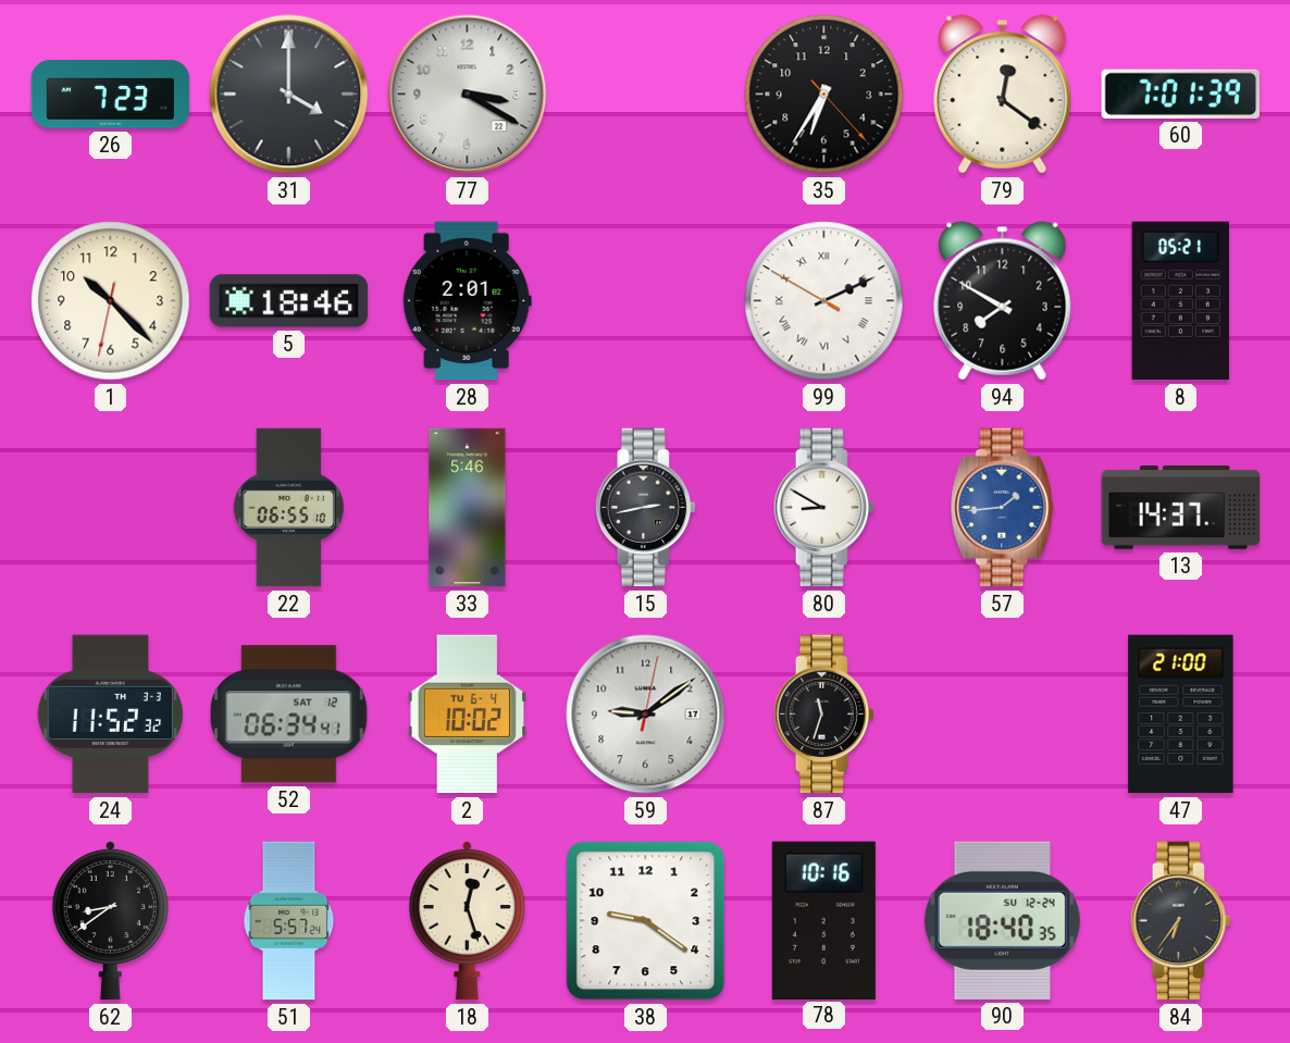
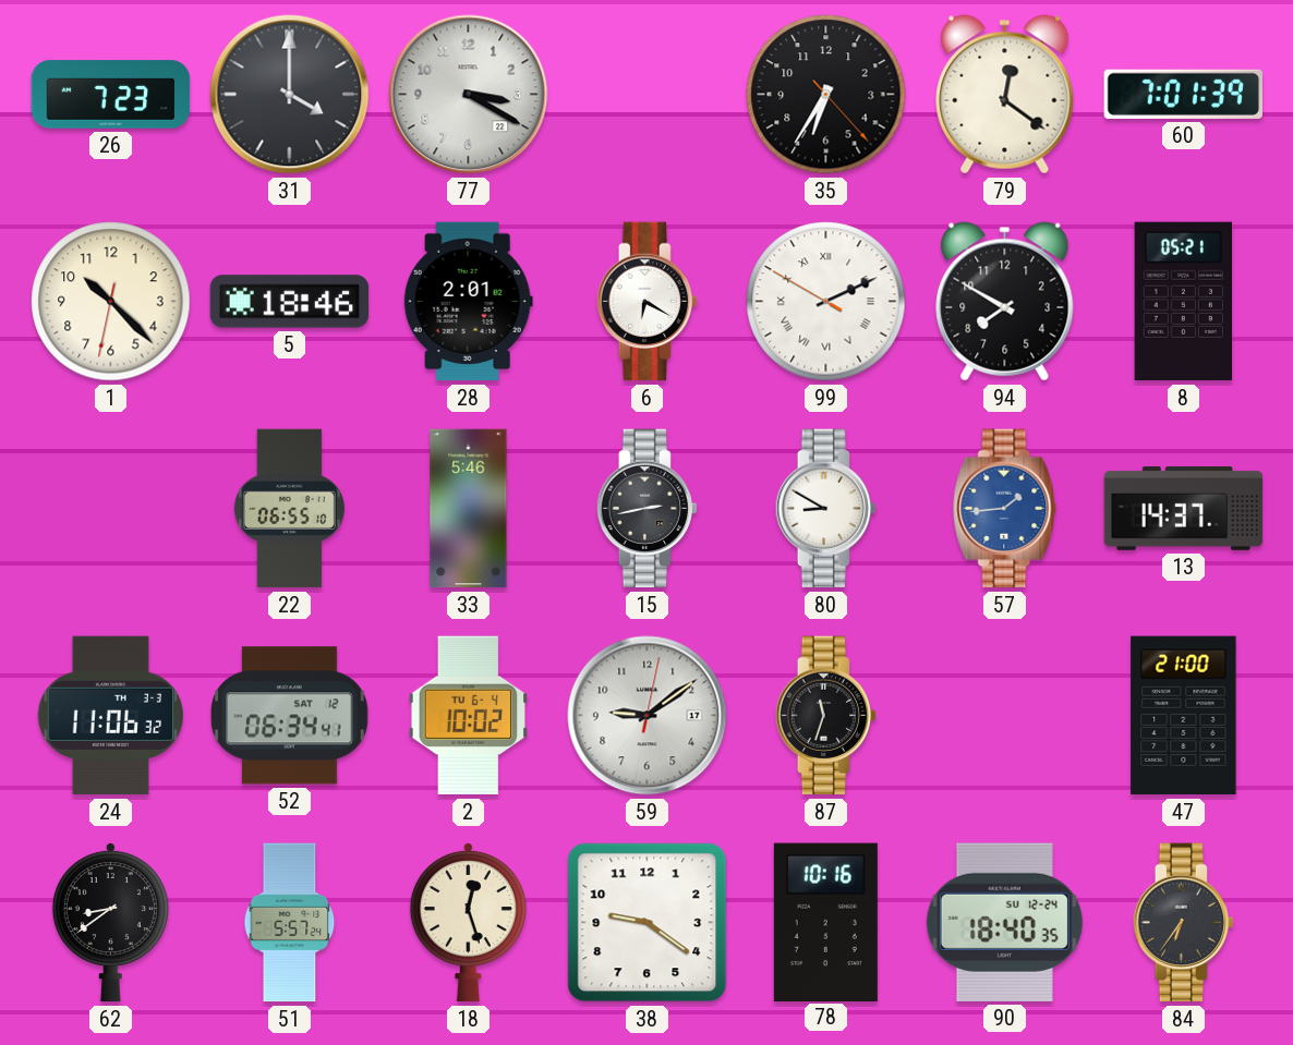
6: none -> 6:20 (646, 302)
24: 11:52 -> 11:06 (111, 716)
